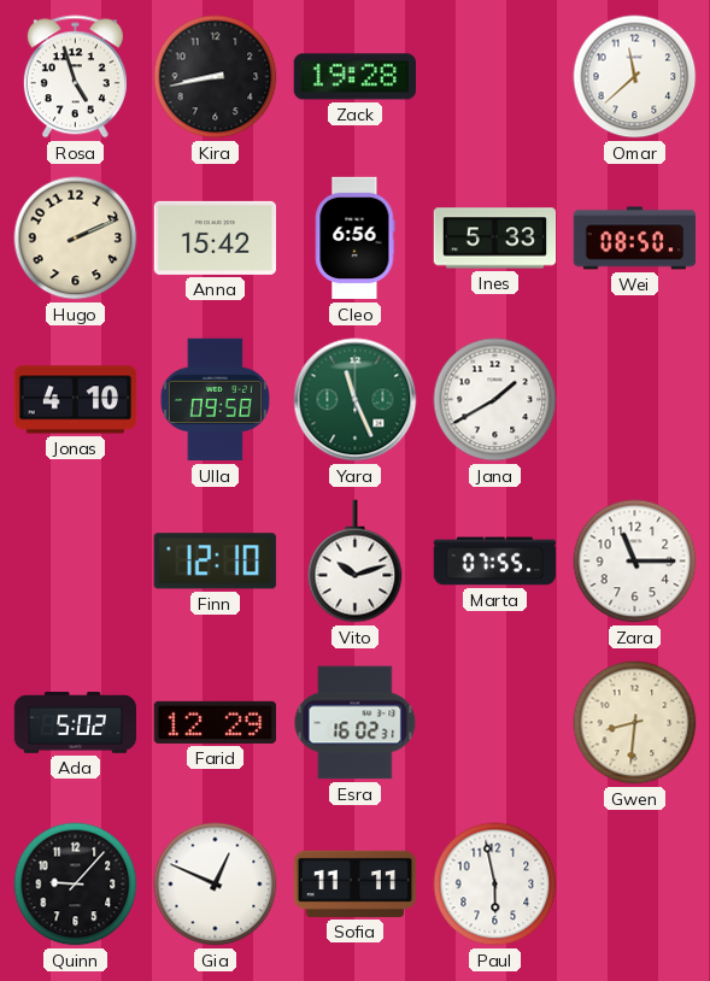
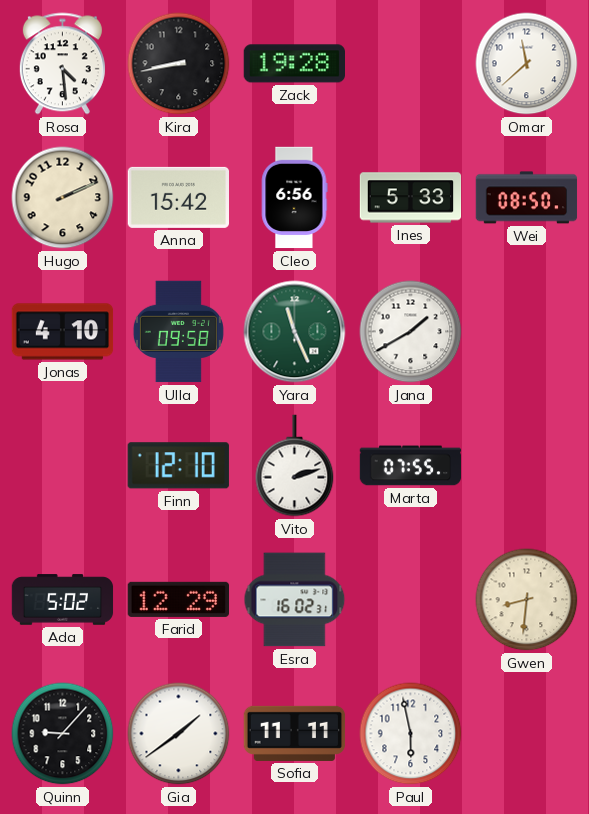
Rosa: 4:57 -> 4:29 (62, 64)
Vito: 10:12 -> 2:12 (295, 466)
Zara: 11:15 -> none (635, 562)
Gia: 12:49 -> 1:39 (179, 734)
